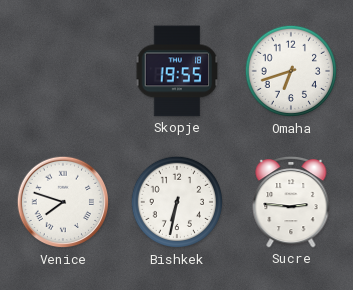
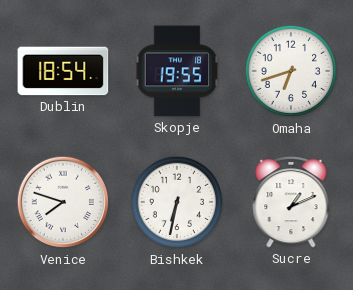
Dublin: none -> 18:54 (63, 71)
Sucre: 2:46 -> 1:11 (291, 203)
